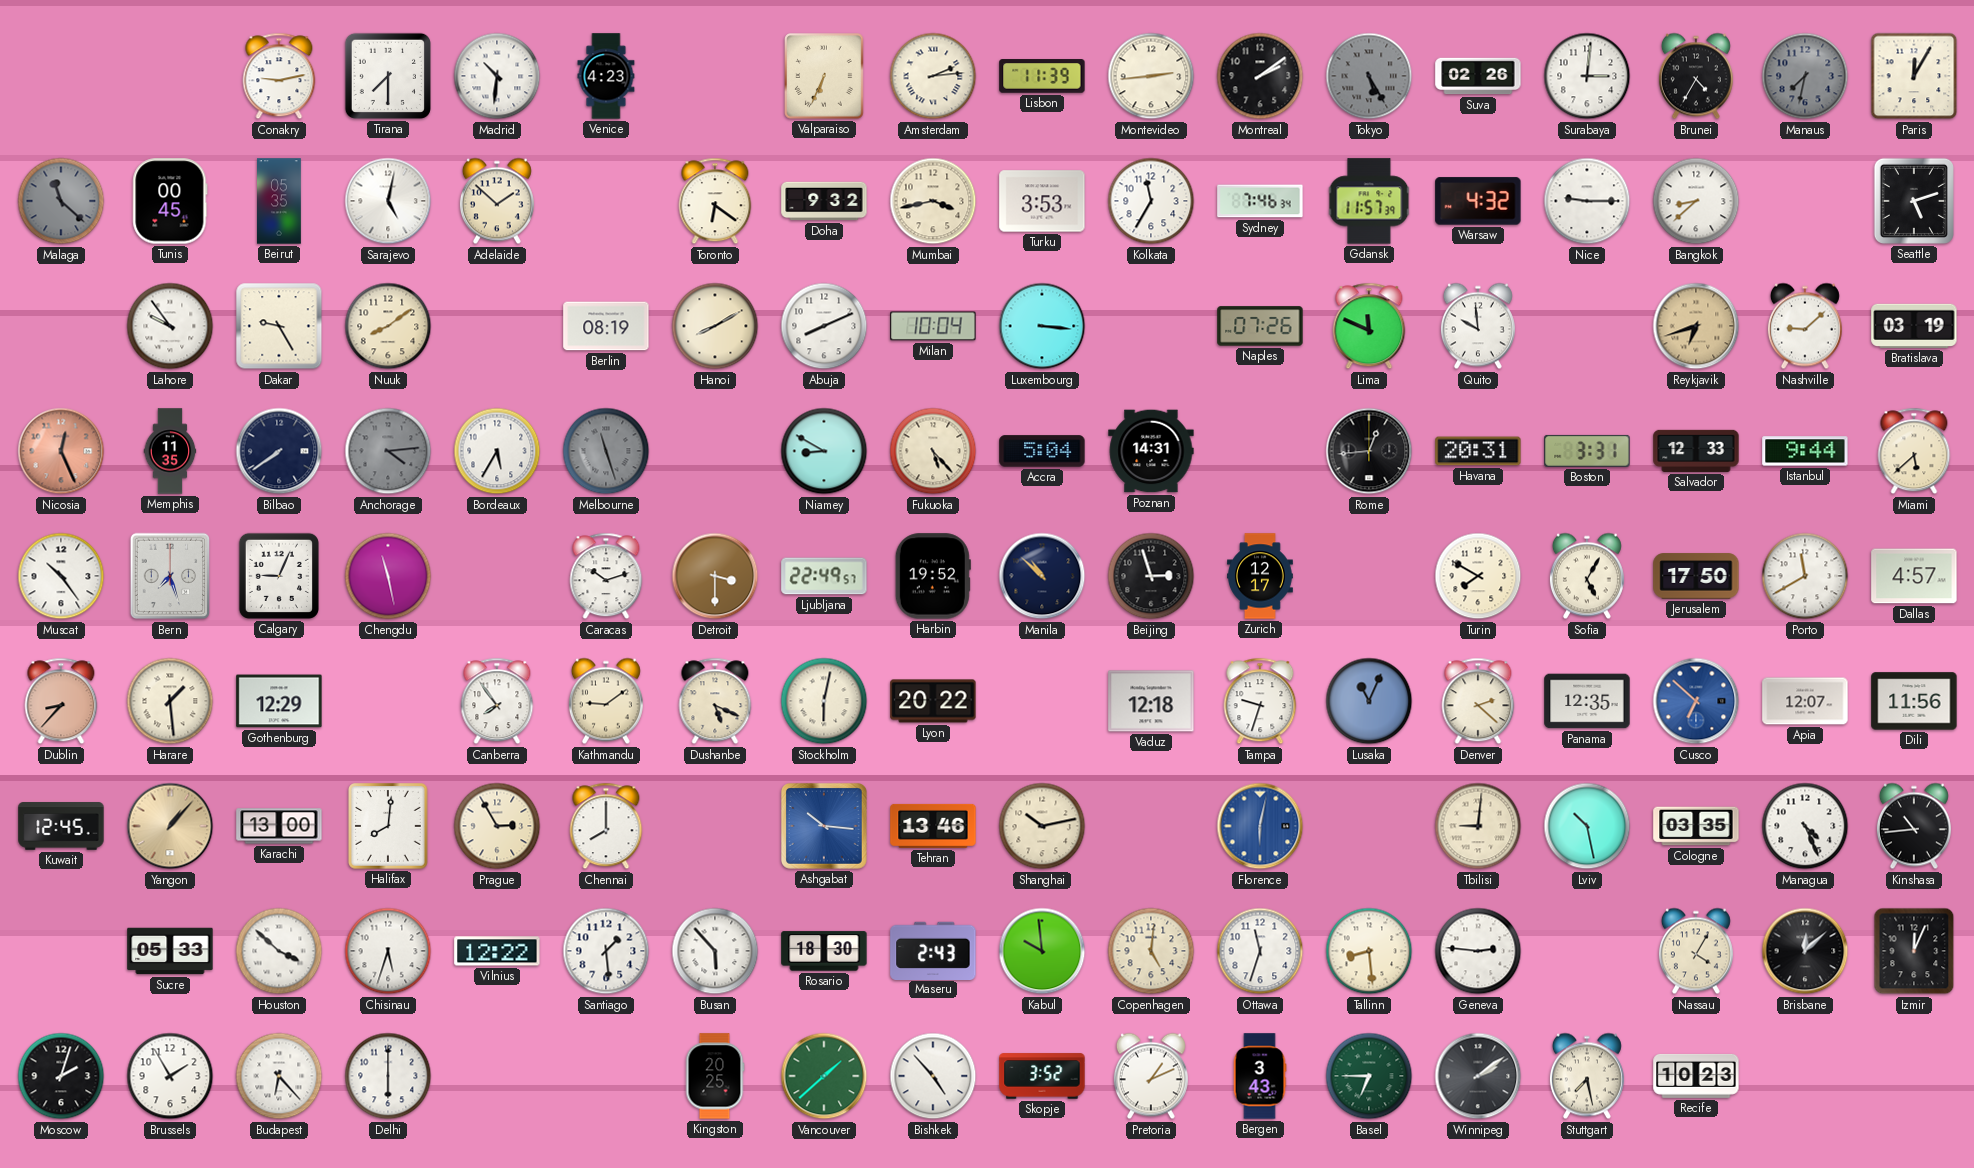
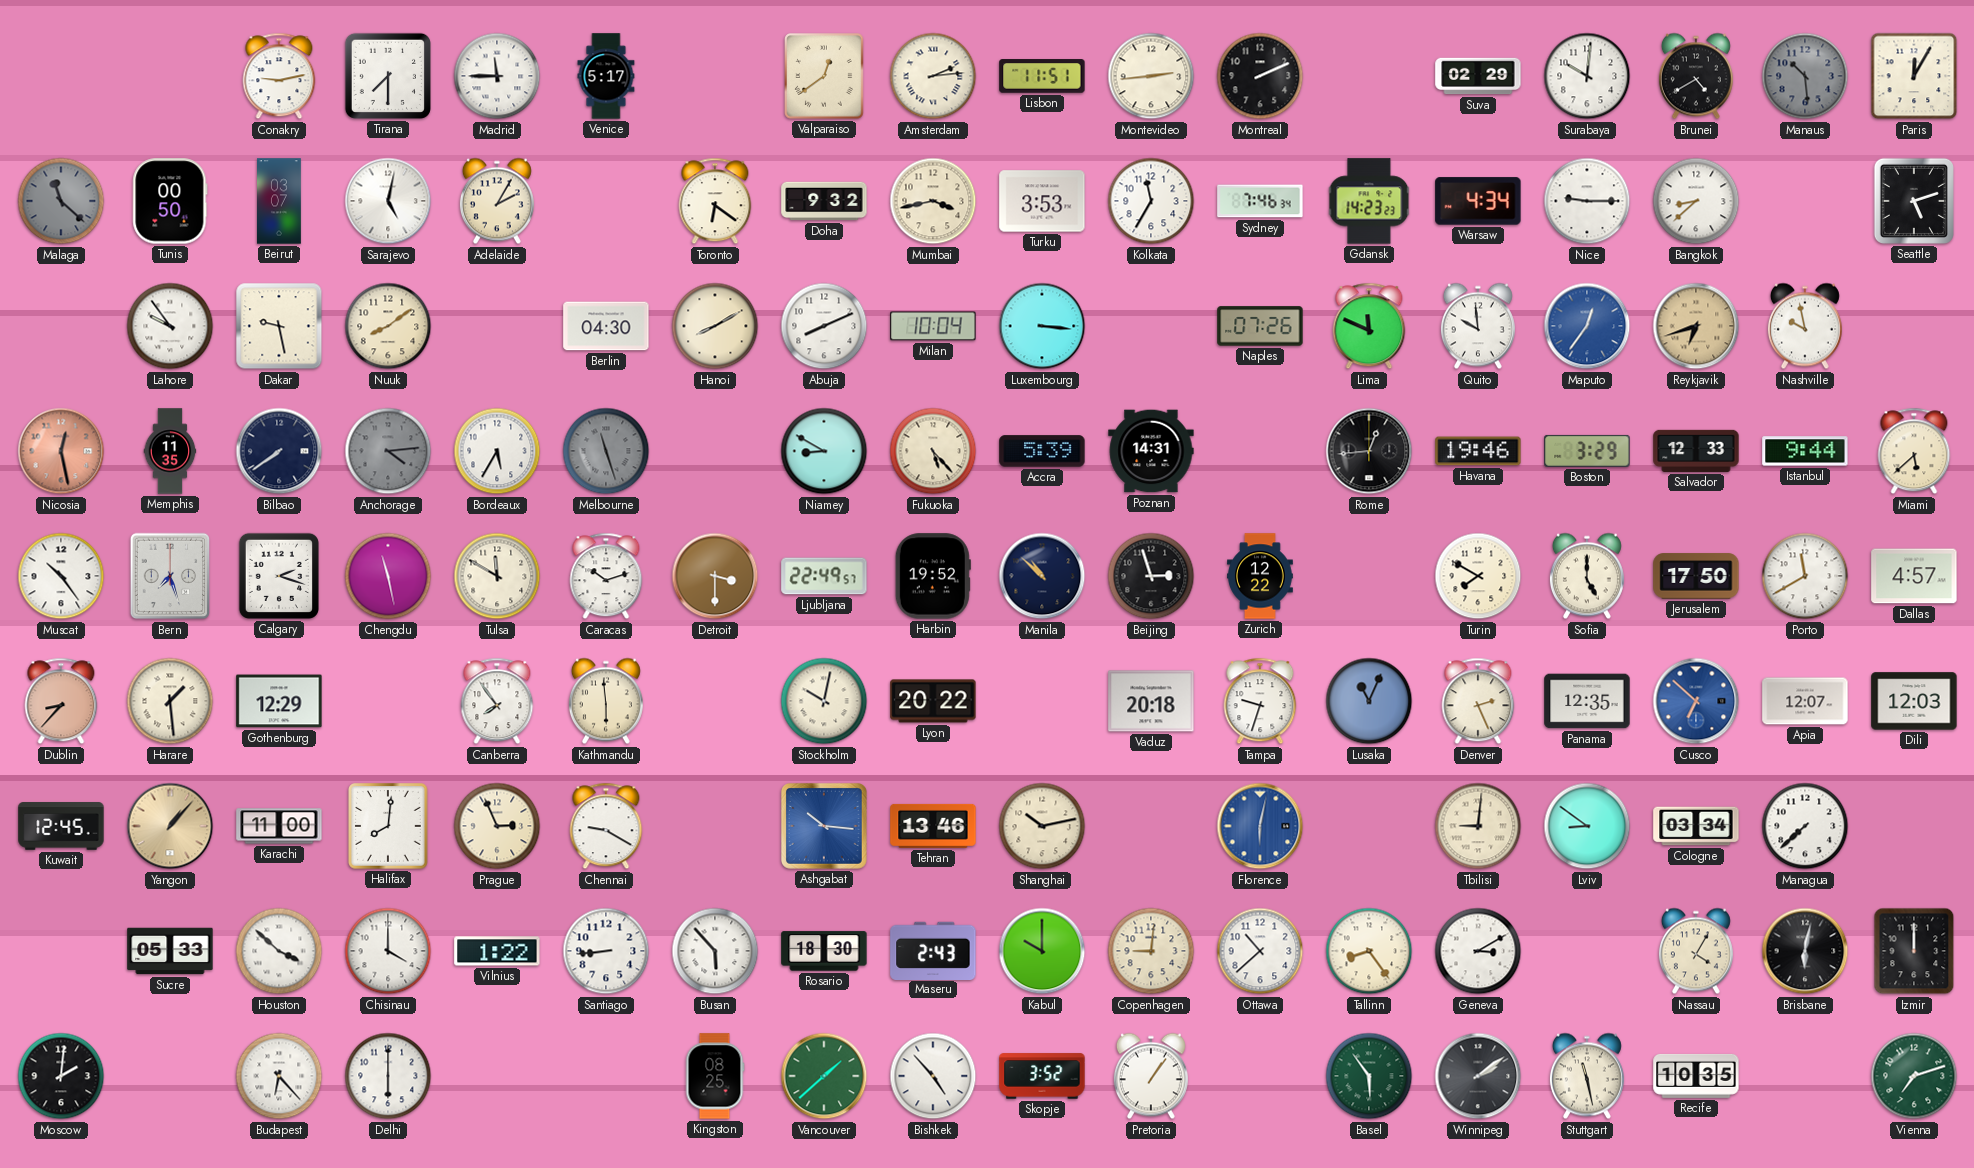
Madrid: 10:31 -> 11:45 (497, 76)
Venice: 4:23 -> 5:17 (606, 76)
Valparaiso: 6:34 -> 12:39 (825, 76)
Lisbon: 11:39 -> 11:51 (1042, 76)
Montreal: 2:09 -> 2:11 (1260, 76)
Tokyo: 5:25 -> none (1369, 76)
Suva: 02:26 -> 02:29 (1478, 76)
Surabaya: 3:01 -> 10:01 (1587, 76)
Brunei: 4:35 -> 4:40 (1696, 76)
Manaus: 7:32 -> 10:29 (1805, 76)
Tunis: 00:45 -> 00:50 (170, 201)
Beirut: 05:35 -> 03:07 (280, 201)
Adelaide: 1:52 -> 2:05 (497, 201)
Gdansk: 11:57 -> 14:23 (1369, 201)
Warsaw: 4:32 -> 4:34 (1478, 201)
Dakar: 9:25 -> 9:28 (279, 326)
Berlin: 08:19 -> 04:30 (606, 326)
Maputo: none -> 12:36 (1587, 326)
Nashville: 9:08 -> 9:58 (1805, 326)
Bratislava: 03:19 -> none (1914, 326)
Nicosia: 12:26 -> 12:28 (61, 451)
Accra: 5:04 -> 5:39 (1042, 451)
Havana: 20:31 -> 19:46 (1478, 451)
Boston: 3:31 -> 3:29 (1587, 451)
Calgary: 9:04 -> 2:18 (279, 576)
Tulsa: none -> 11:50 (497, 576)
Zurich: 12:17 -> 12:22 (1261, 576)
Sofia: 5:05 -> 5:00 (1587, 576)
Kathmandu: 9:09 -> 5:59 (606, 701)
Dushanbe: 5:19 -> none (715, 701)
Stockholm: 6:02 -> 10:02 (824, 701)
Vaduz: 12:18 -> 20:18 (1151, 701)
Denver: 2:22 -> 2:26 (1478, 701)
Dili: 11:56 -> 12:03 (1914, 701)
Karachi: 13:00 -> 11:00 (279, 826)
Prague: 2:55 -> 2:56 (497, 826)
Chennai: 8:00 -> 9:20 (606, 826)
Lviv: 10:28 -> 8:51 (1587, 826)
Cologne: 03:35 -> 03:34 (1696, 826)
Managua: 4:26 -> 7:38 (1805, 826)
Kinshasa: 10:44 -> none (1914, 826)
Chisinau: 5:33 -> 4:00 (388, 951)
Vilnius: 12:22 -> 1:22 (497, 951)
Santiago: 1:29 -> 8:44 (606, 951)
Kabul: 9:59 -> 10:00 (1042, 951)
Copenhagen: 5:01 -> 9:01 (1151, 951)
Ottawa: 11:33 -> 10:38 (1260, 951)
Tallinn: 8:29 -> 8:24 (1369, 951)
Geneva: 2:46 -> 3:10 (1478, 951)
Brisbane: 12:08 -> 6:02 (1805, 951)
Izmir: 12:04 -> 12:00 (1914, 951)
Moscow: 2:03 -> 2:01 (61, 1076)
Brussels: 1:55 -> none (170, 1076)
Kingston: 20:25 -> 08:25 (715, 1076)
Pretoria: 1:11 -> 1:06 (1151, 1076)
Bergen: 3:43 -> none (1260, 1076)
Basel: 6:45 -> 5:54 (1369, 1076)
Stuttgart: 7:28 -> 11:28 (1587, 1076)
Recife: 10:23 -> 10:35 (1696, 1076)
Vienna: none -> 7:12 (1914, 1076)
